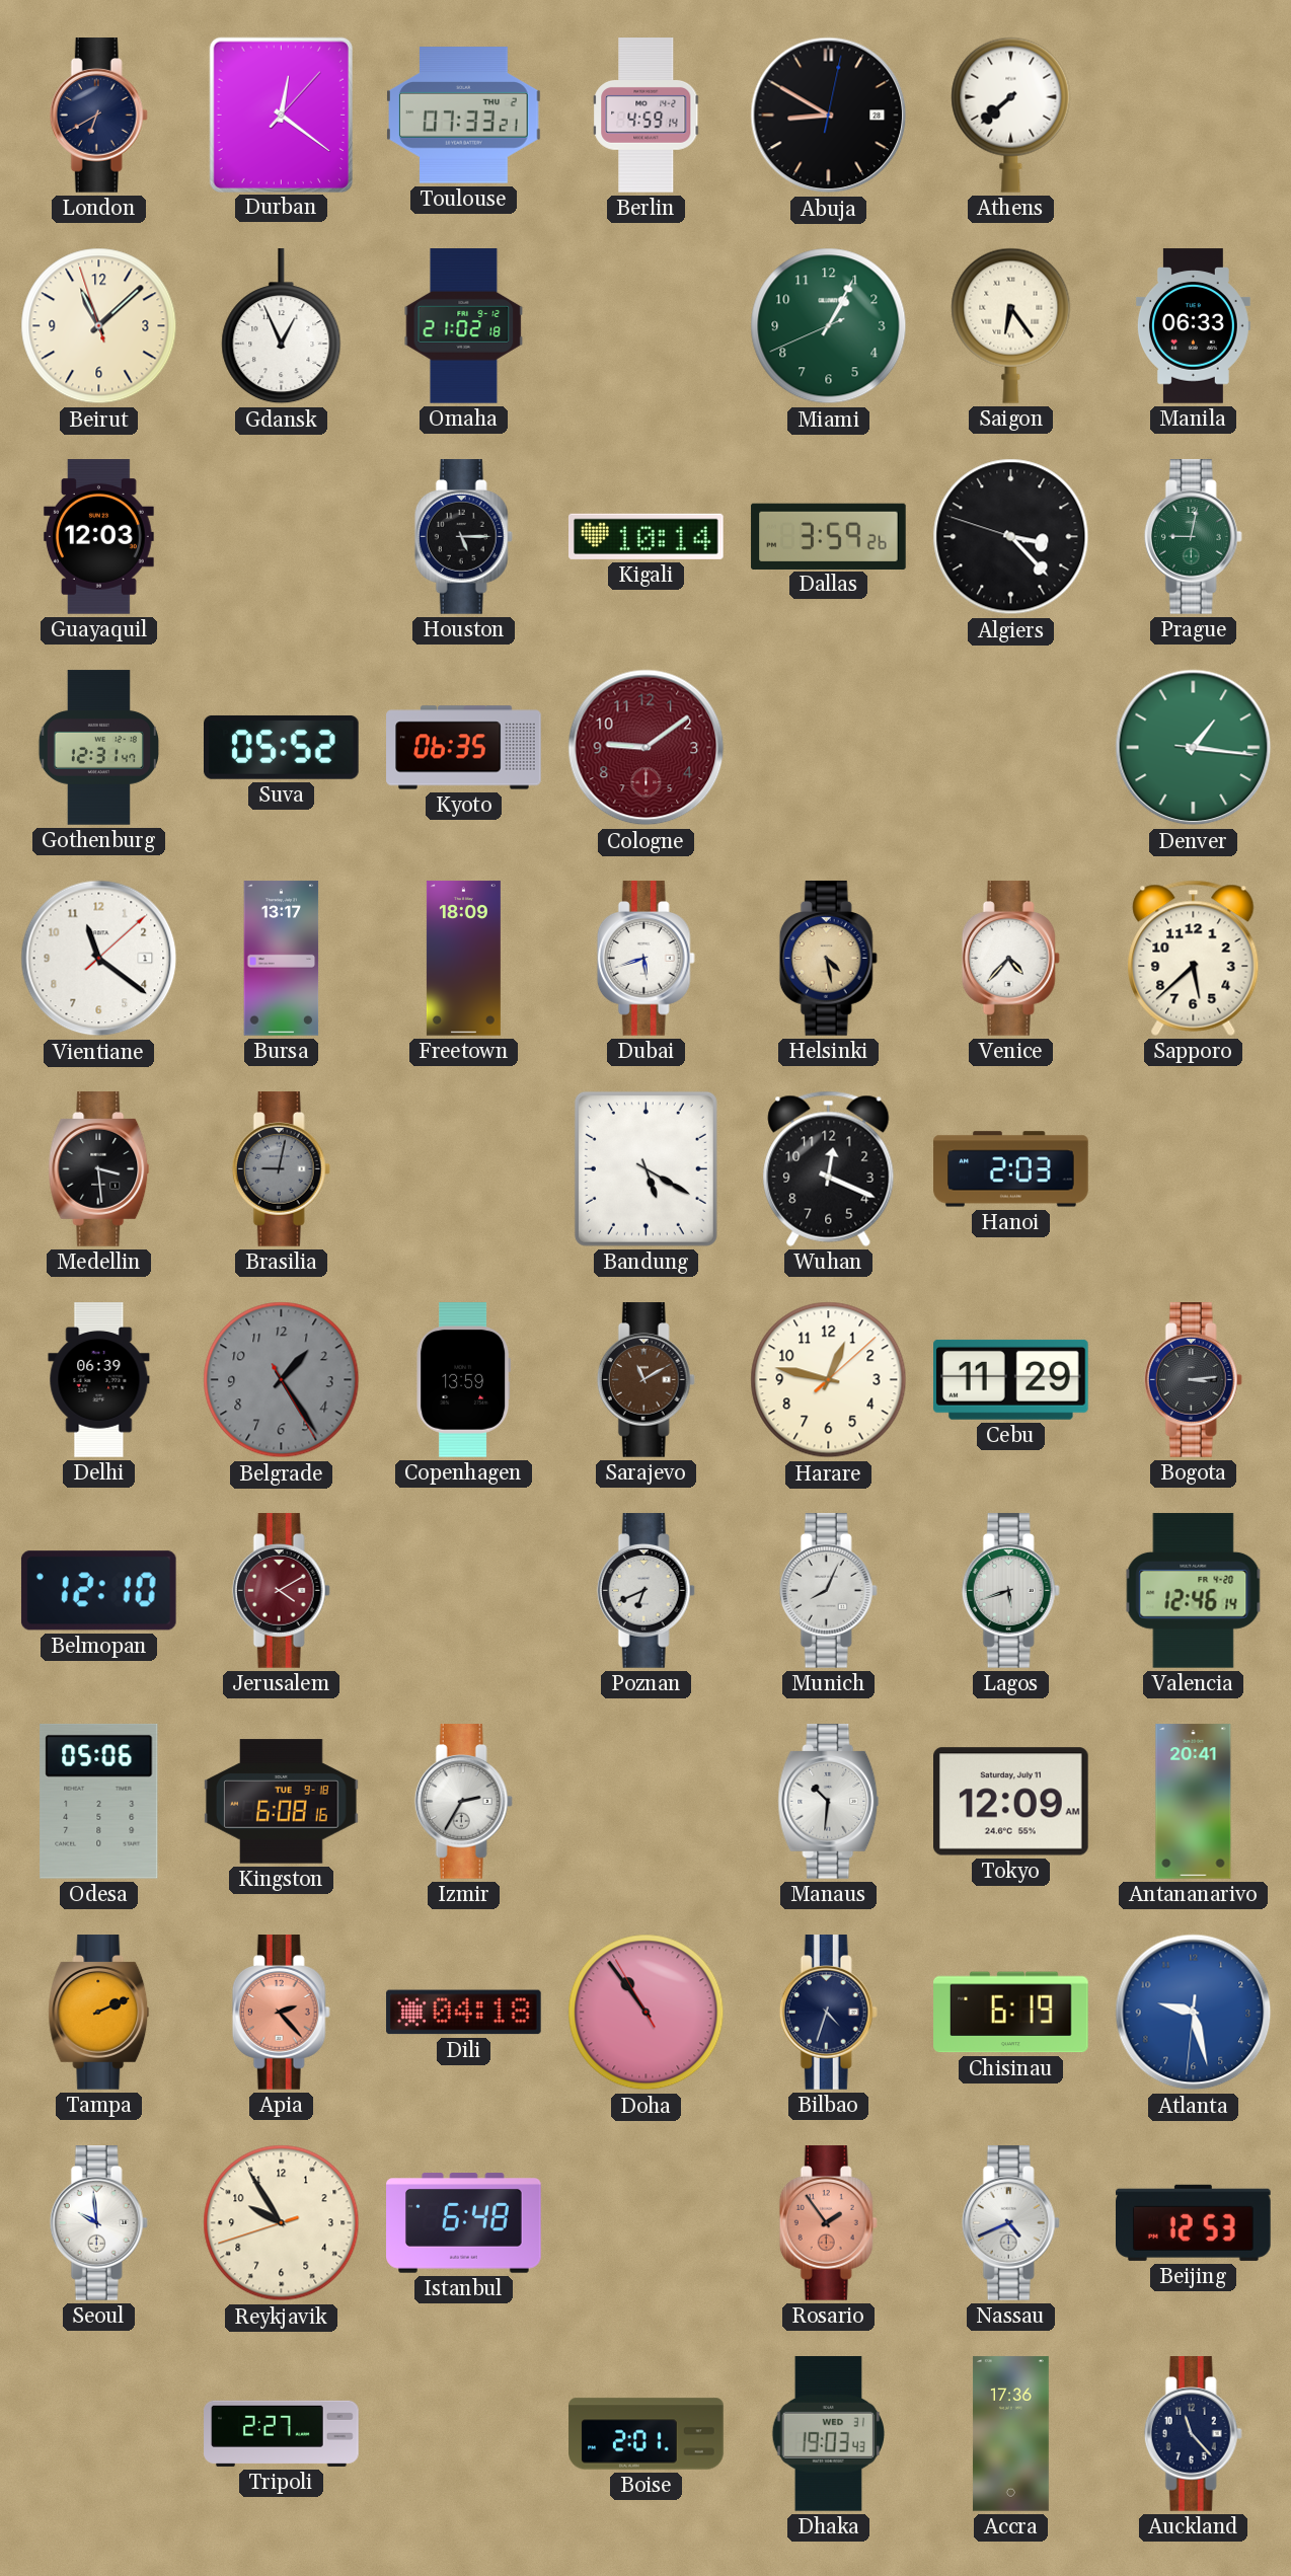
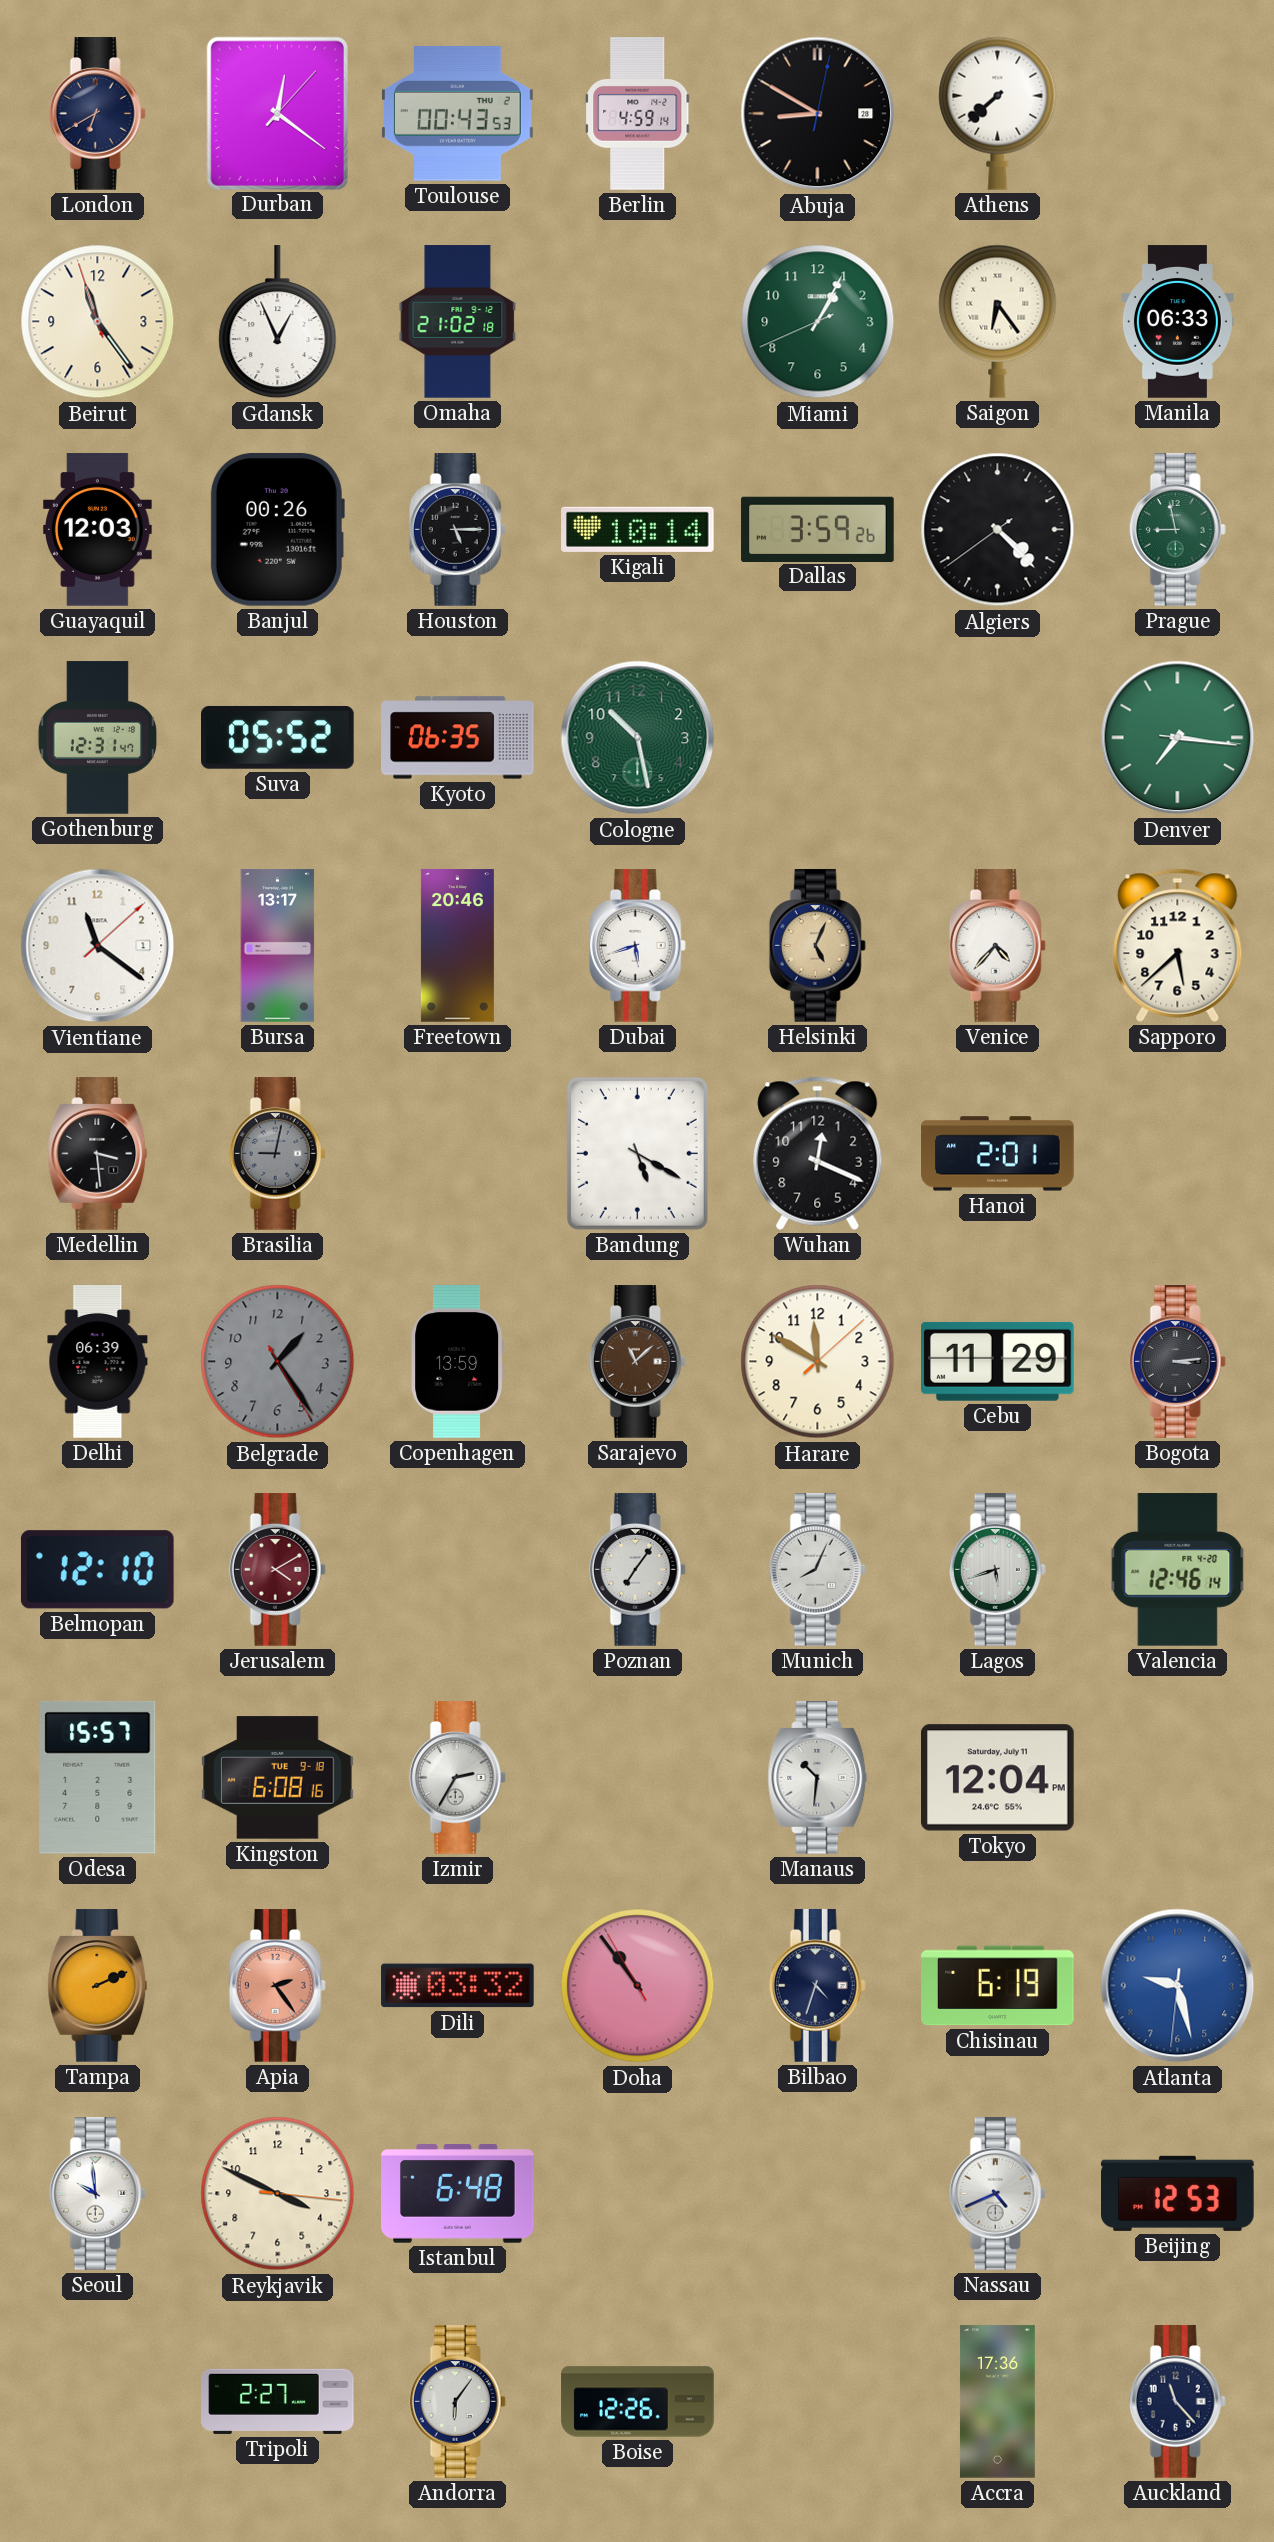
Toulouse: 07:33 -> 00:43 (458, 114)
Beirut: 11:07 -> 11:23 (98, 322)
Banjul: none -> 00:26 (277, 529)
Algiers: 3:22 -> 4:22 (998, 530)
Prague: 9:02 -> 8:58 (1177, 530)
Cologne: 9:09 -> 10:28 (638, 738)
Cologne dial: burgundy -> green (638, 738)
Denver: 1:16 -> 7:16 (1178, 738)
Freetown: 18:09 -> 20:46 (457, 946)
Helsinki: 4:28 -> 5:04 (817, 946)
Hanoi: 2:03 -> 2:01 (998, 1154)
Sarajevo: 11:10 -> 11:08 (637, 1362)
Harare: 12:47 -> 11:50 (818, 1362)
Poznan: 6:41 -> 7:06 (637, 1570)
Odesa: 05:06 -> 15:57 (98, 1777)
Tokyo: 12:09 -> 12:04 (998, 1778)
Antananarivo: 20:41 -> none (1194, 1802)
Apia: 2:23 -> 2:24 (277, 1986)
Dili: 04:18 -> 03:32 (458, 1986)
Reykjavik: 9:54 -> 3:49 (278, 2194)
Rosario: 1:54 -> none (828, 2223)
Andorra: none -> 6:06 (457, 2402)
Boise: 2:01 -> 12:26 (638, 2402)
Dhaka: 19:03 -> none (828, 2434)
